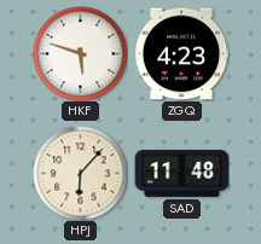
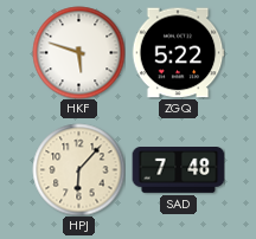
ZGQ: 4:23 -> 5:22 (178, 53)
SAD: 11:48 -> 7:48 (178, 170)
